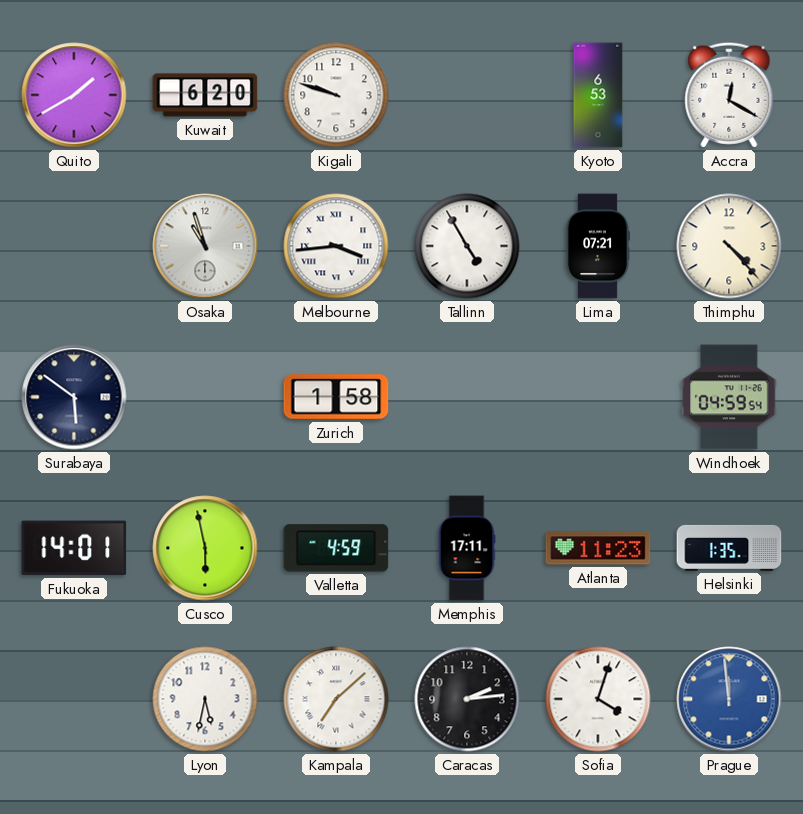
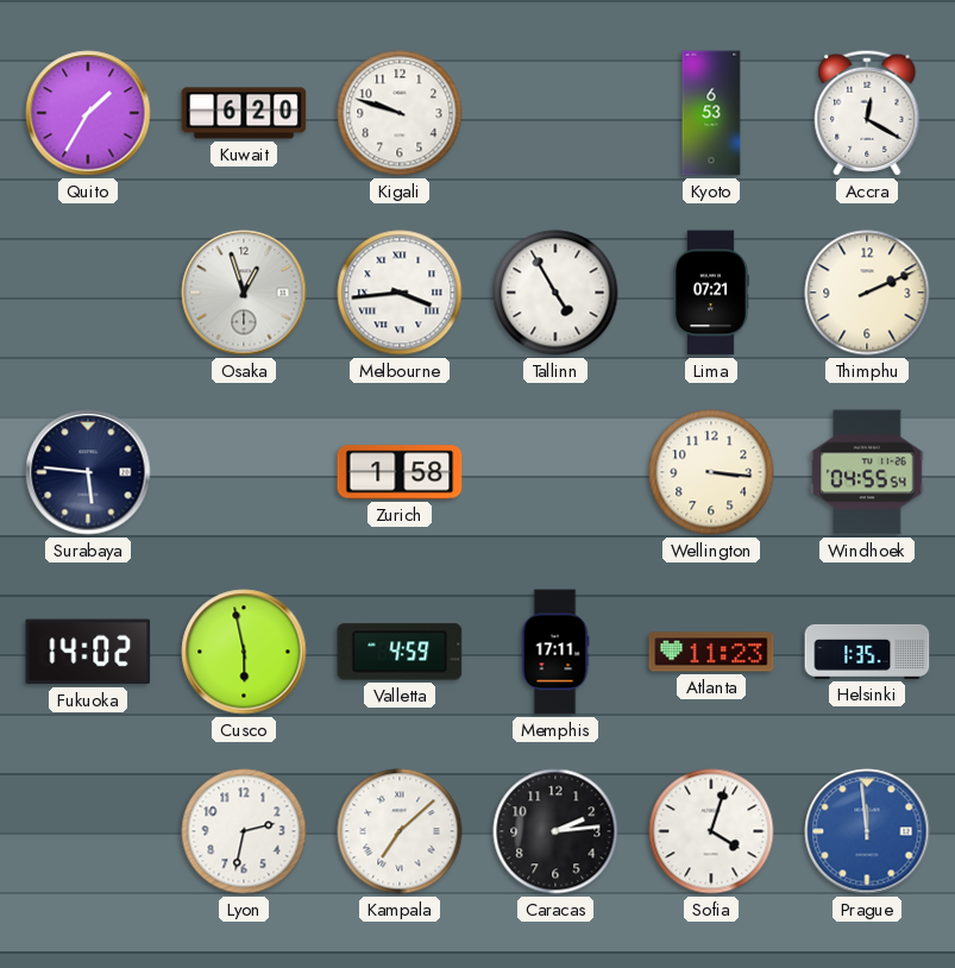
Quito: 1:40 -> 1:35 (88, 113)
Osaka: 10:57 -> 12:57 (244, 293)
Thimphu: 4:23 -> 2:11 (867, 293)
Surabaya: 5:51 -> 5:46 (88, 472)
Wellington: none -> 3:16 (711, 472)
Windhoek: 04:59 -> 04:55 (867, 472)
Fukuoka: 14:01 -> 14:02 (88, 652)
Lyon: 5:32 -> 2:32 (244, 831)
